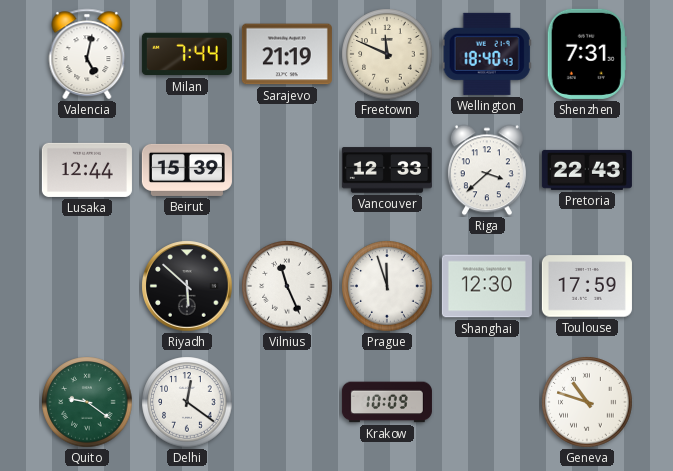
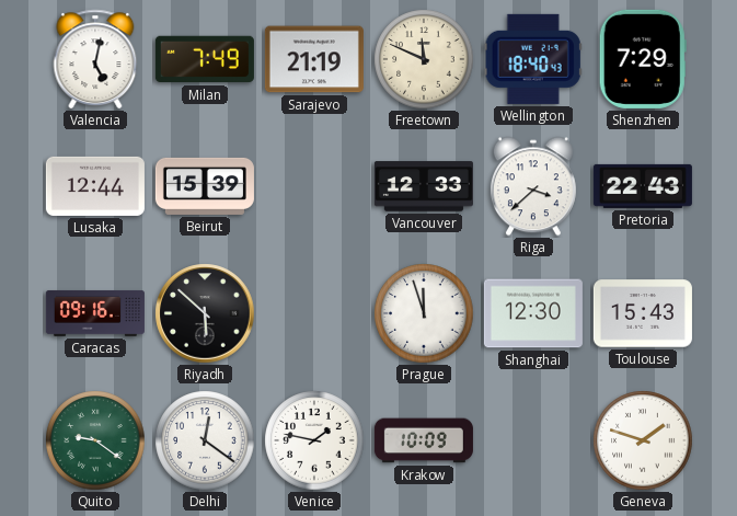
Milan: 7:44 -> 7:49 (205, 59)
Shenzhen: 7:31 -> 7:29 (643, 59)
Caracas: none -> 09:16 (95, 313)
Vilnius: 11:26 -> none (287, 286)
Toulouse: 17:59 -> 15:43 (643, 313)
Venice: none -> 1:47 (314, 440)
Geneva: 10:48 -> 1:48 (643, 440)
